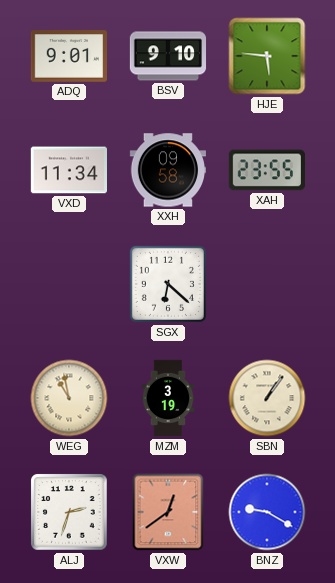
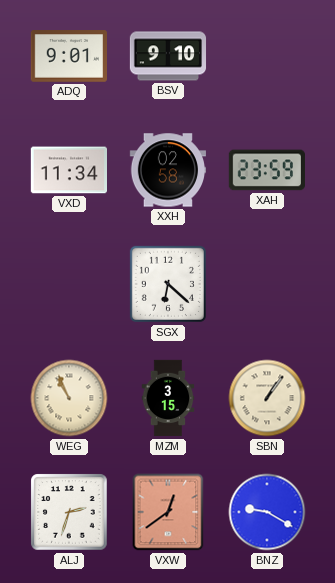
HJE: 5:46 -> none (267, 56)
XXH: 09:58 -> 02:58 (167, 170)
XAH: 23:55 -> 23:59 (266, 170)
WEG: 10:58 -> 10:56 (69, 398)
MZM: 3:19 -> 3:15 (168, 398)
